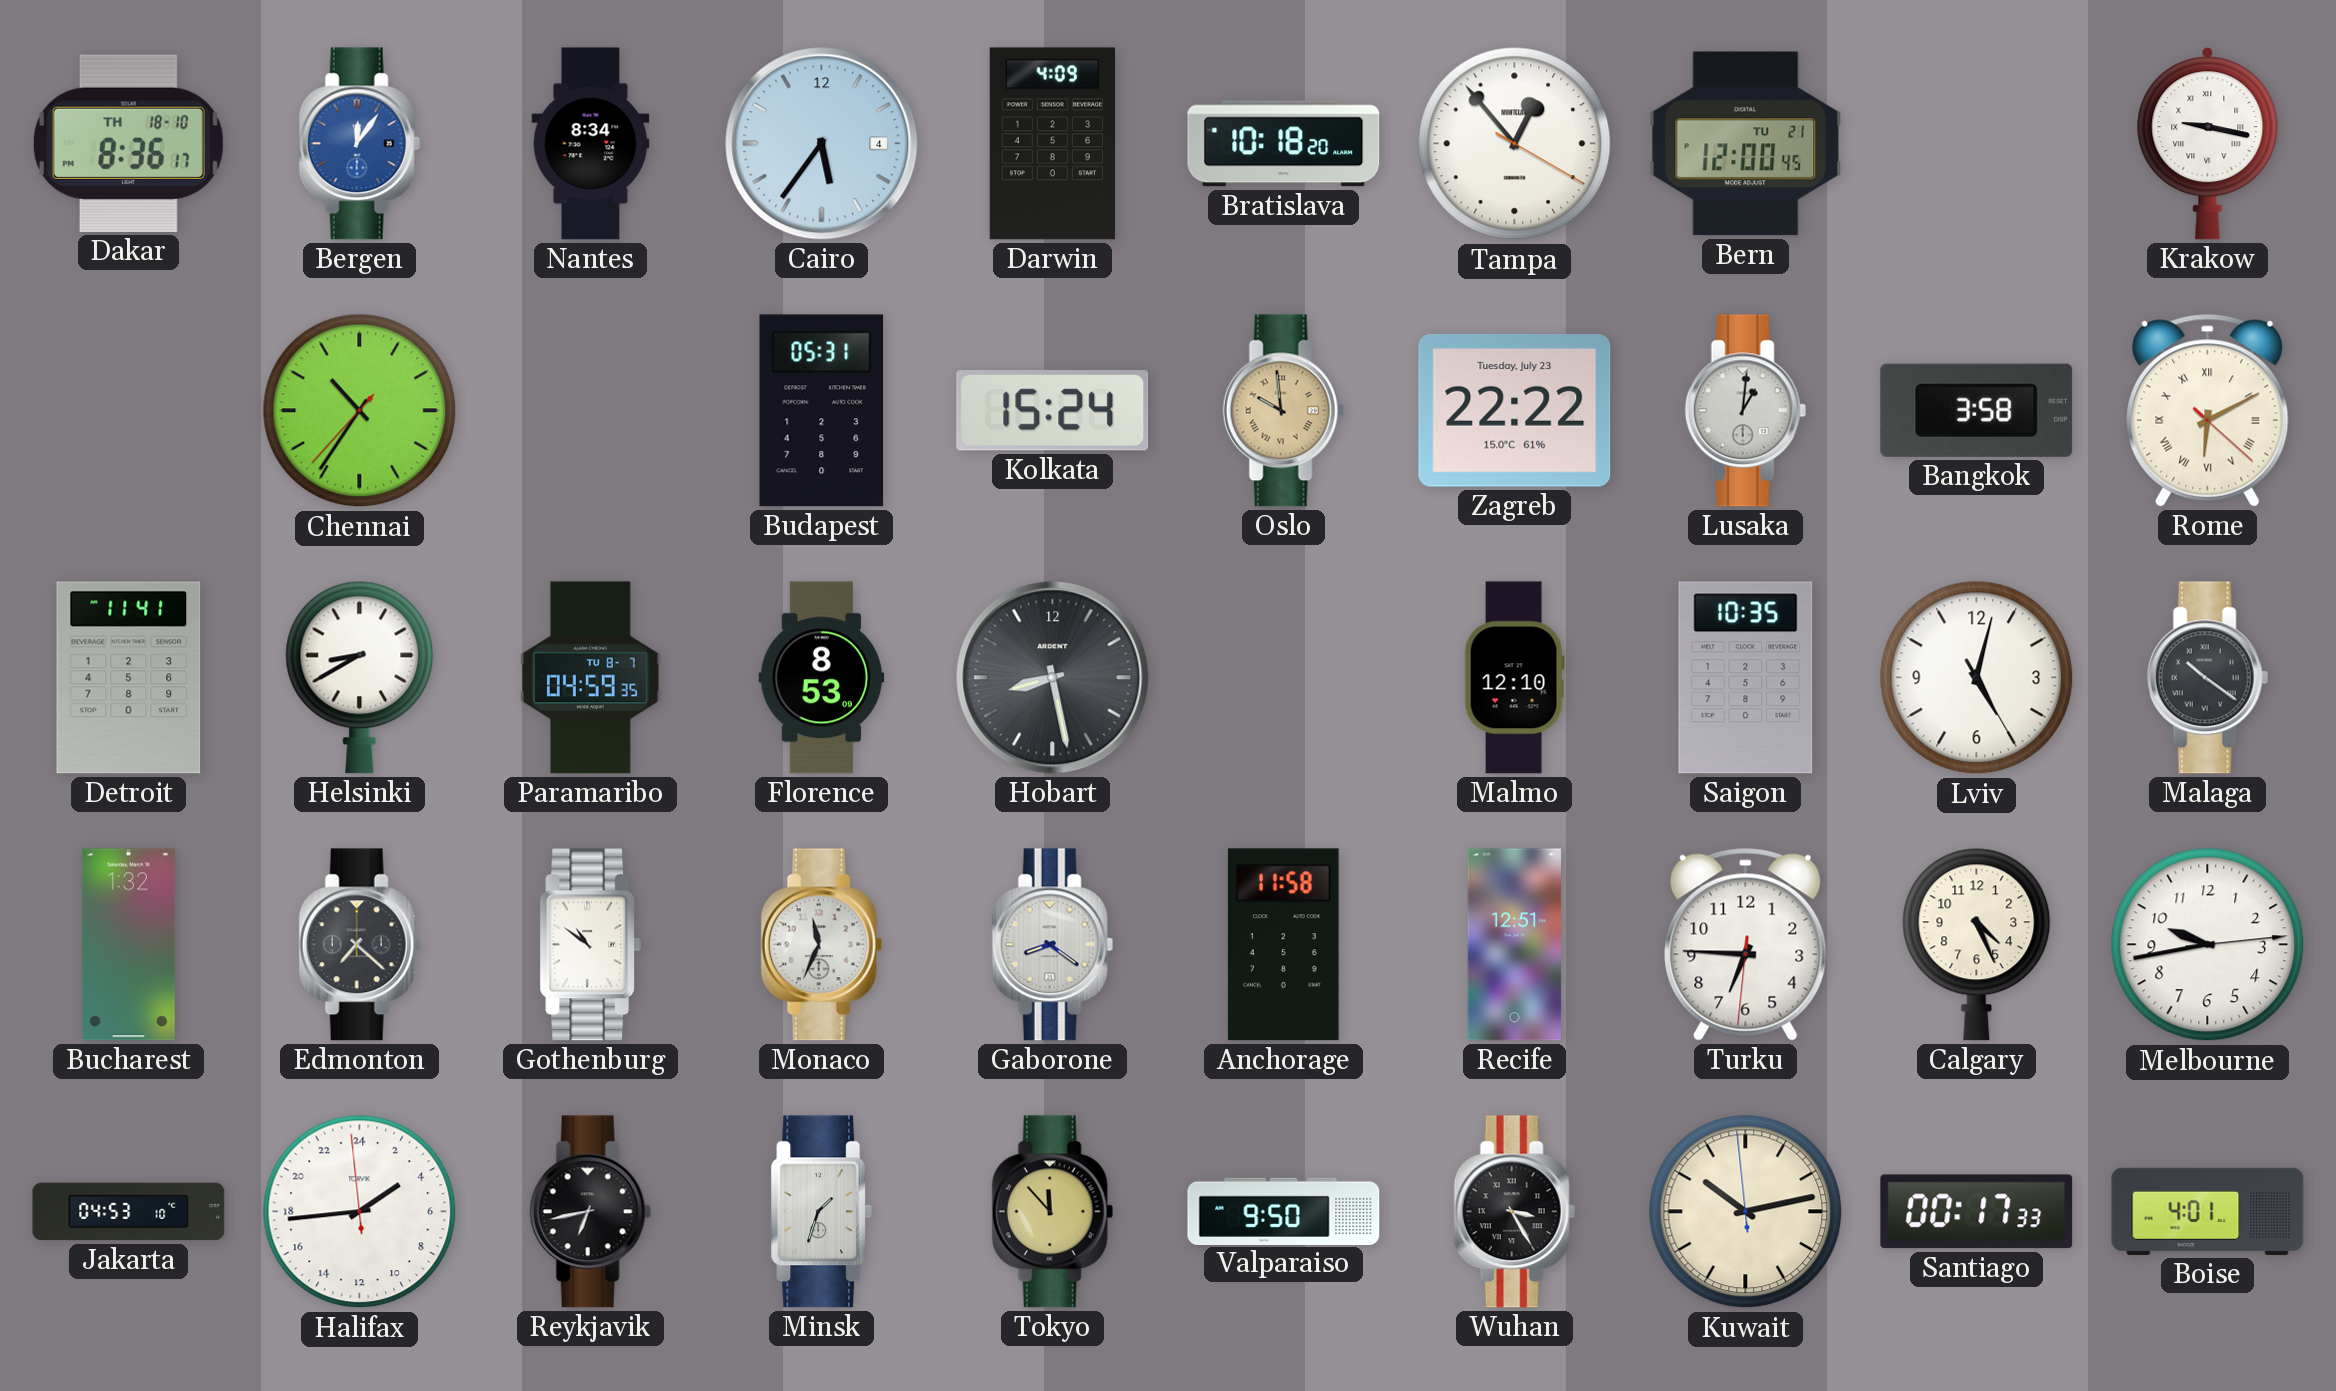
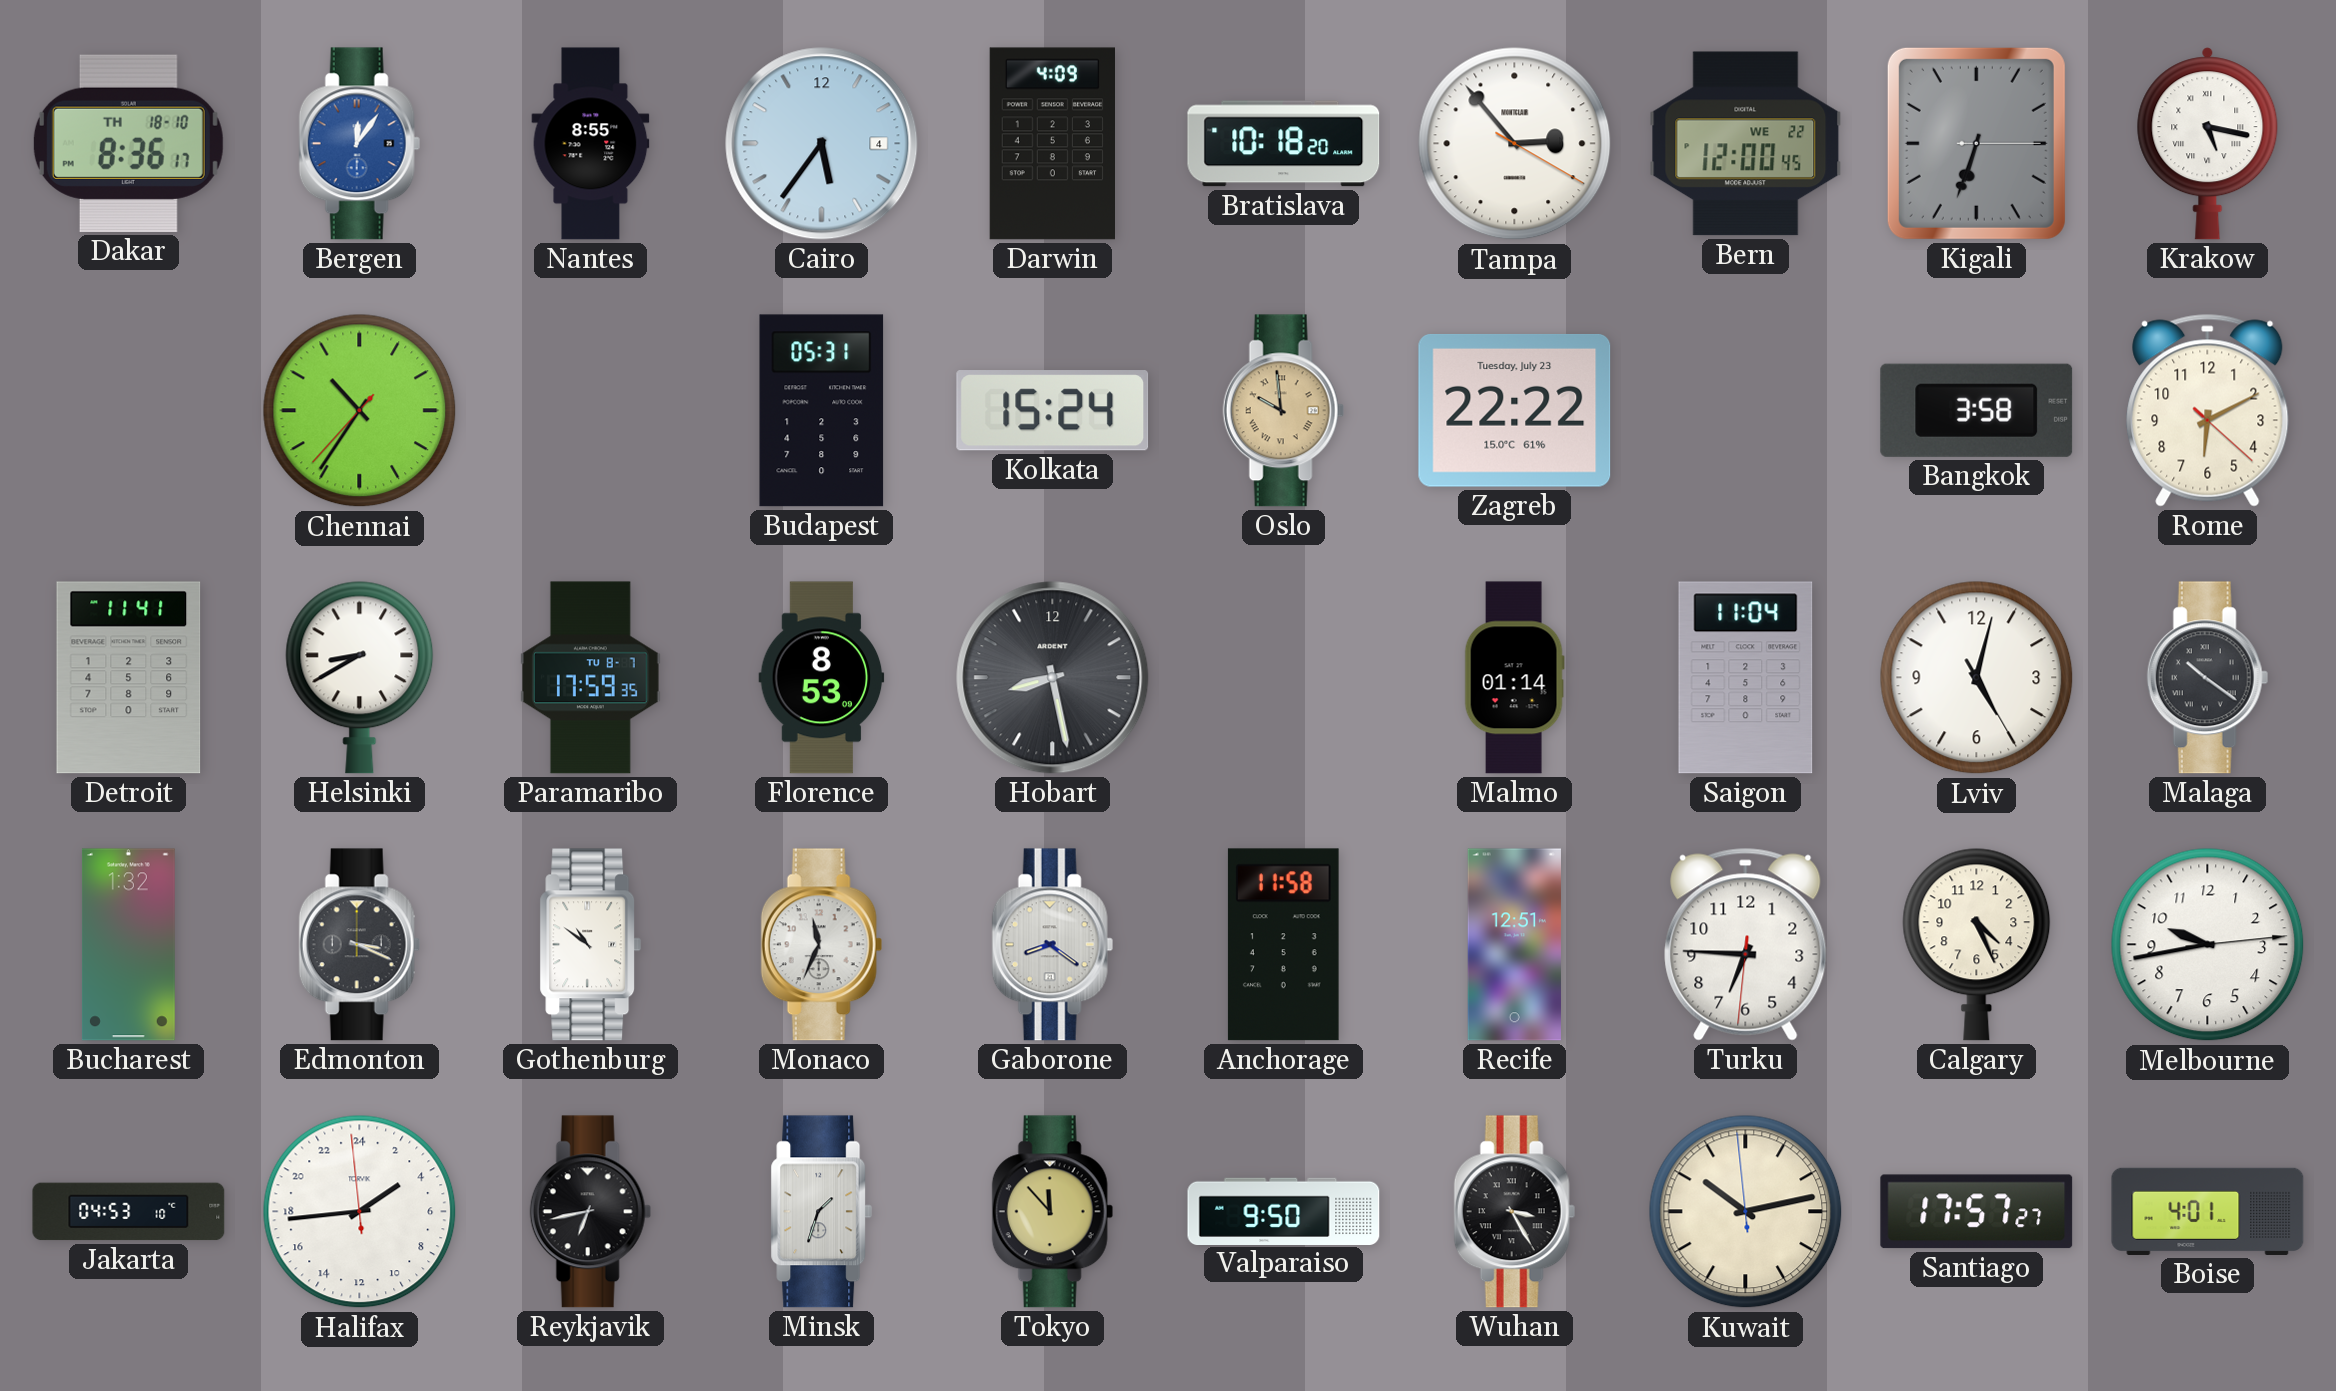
Nantes: 8:34 -> 8:55 (591, 144)
Tampa: 12:53 -> 2:53 (1515, 144)
Bern date: TU 21 -> WE 22 (1746, 144)
Kigali: none -> 6:33 (1976, 143)
Krakow: 9:17 -> 5:17 (2208, 144)
Lusaka: 1:01 -> none (1745, 411)
Rome numerals: Roman -> Arabic (2208, 410)
Paramaribo: 04:59 -> 17:59 (590, 678)
Malmo: 12:10 -> 01:14 (1514, 678)
Saigon: 10:35 -> 11:04 (1746, 678)
Edmonton: 7:22 -> 3:19 (359, 945)
Santiago: 00:17 -> 17:57 (1977, 1212)
